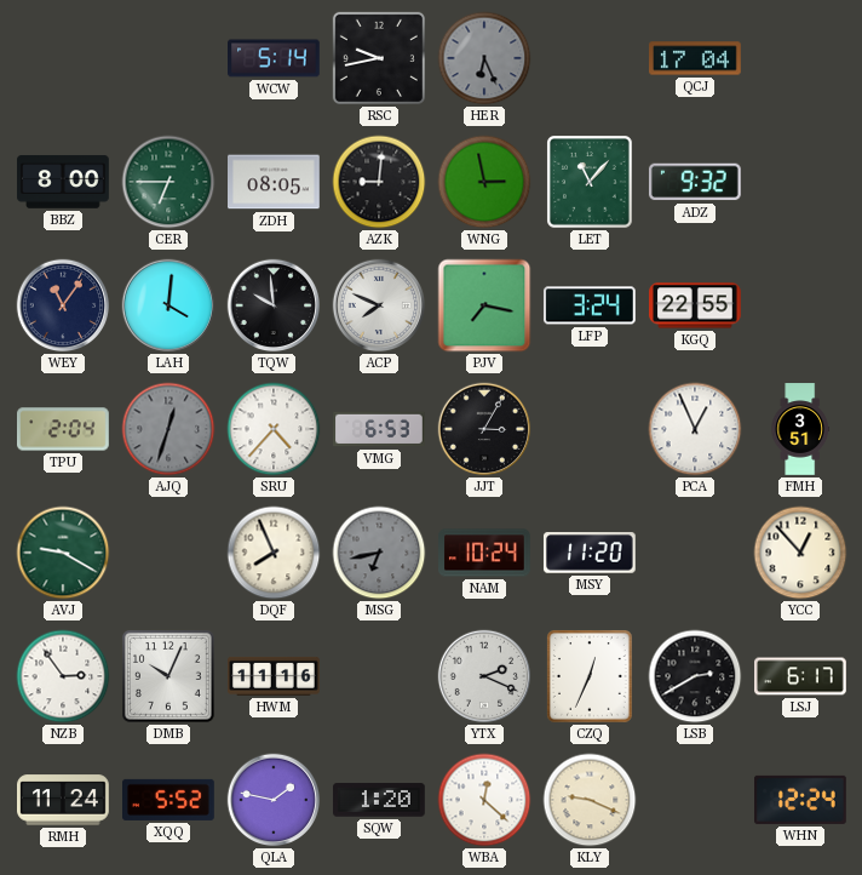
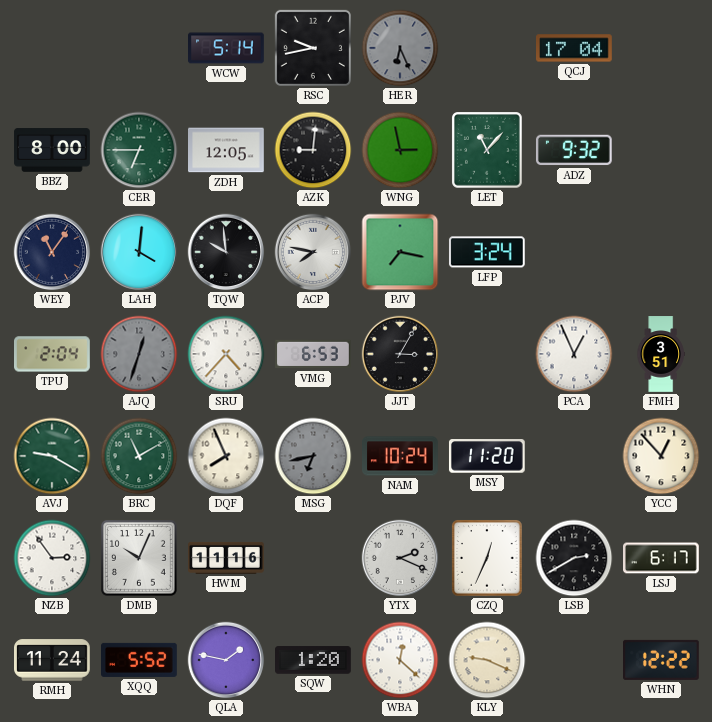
ZDH: 08:05 -> 12:05 (227, 150)
ACP: 7:49 -> 7:47 (313, 252)
KGQ: 22:55 -> none (696, 305)
BRC: none -> 11:10 (139, 456)
WHN: 12:24 -> 12:22 (662, 660)
